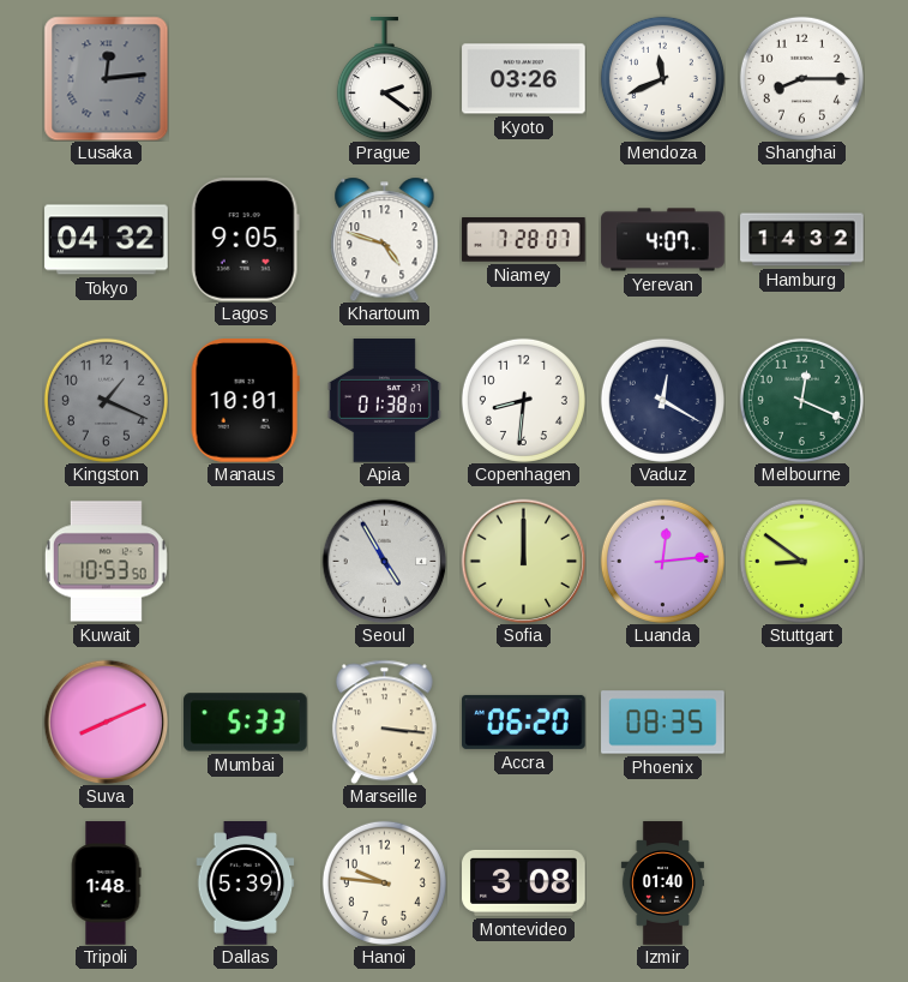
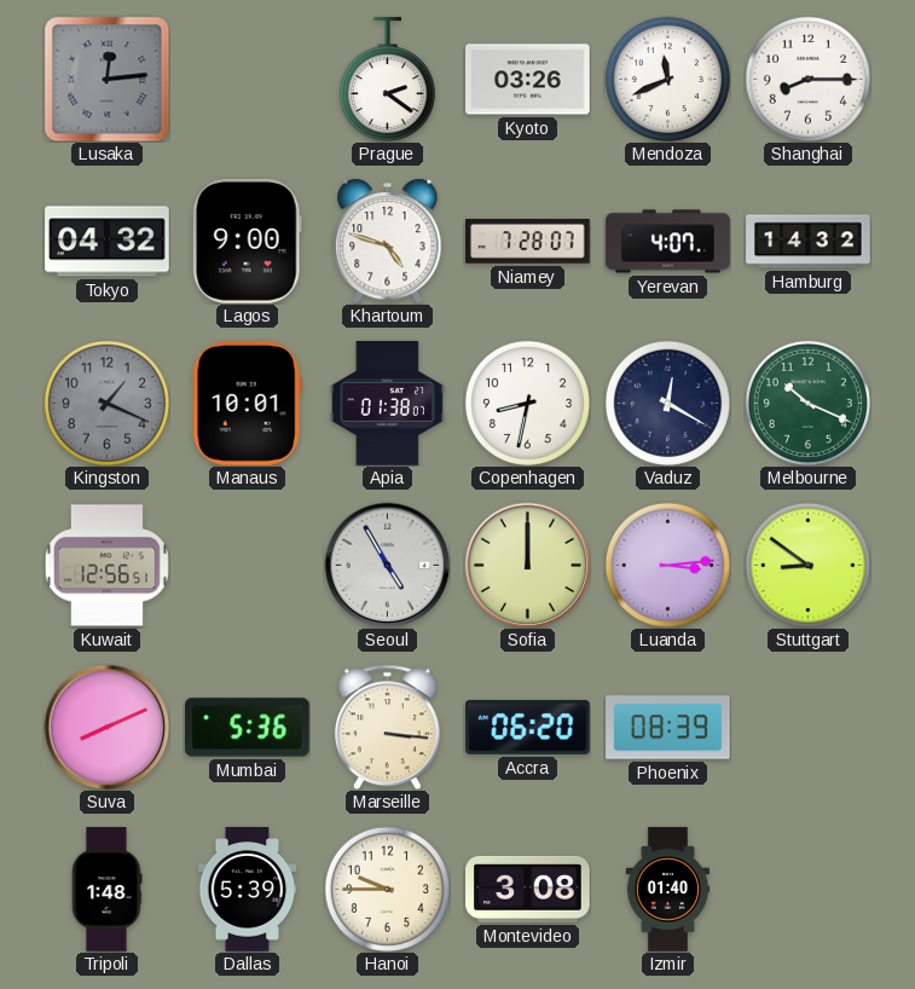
Lagos: 9:05 -> 9:00 (247, 242)
Copenhagen: 8:31 -> 8:32 (527, 403)
Melbourne: 12:19 -> 10:19 (807, 403)
Kuwait: 10:53 -> 12:56 (106, 566)
Luanda: 12:14 -> 3:14 (667, 565)
Mumbai: 5:33 -> 5:36 (248, 728)
Phoenix: 08:35 -> 08:39 (668, 728)
Hanoi: 9:46 -> 9:45 (387, 889)
